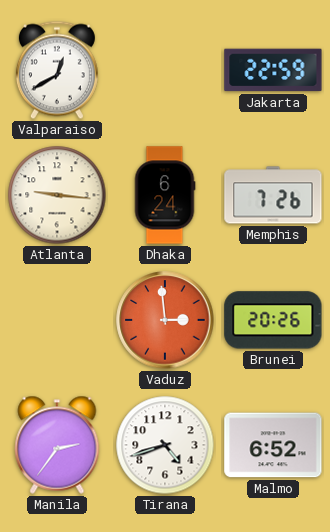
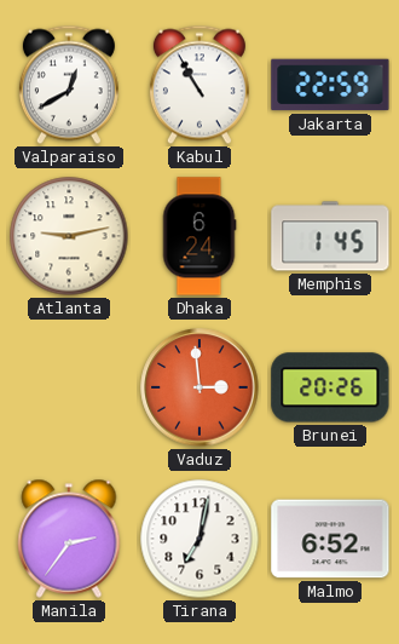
Kabul: none -> 10:55 (199, 85)
Atlanta: 9:16 -> 9:13 (69, 236)
Memphis: 7:26 -> 1:45 (330, 236)
Tirana: 4:42 -> 7:02 (199, 539)
